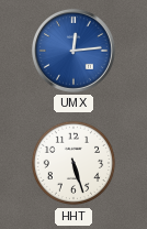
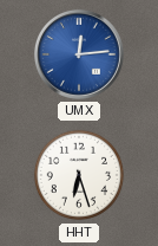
HHT: 5:27 -> 6:27 (79, 175)
